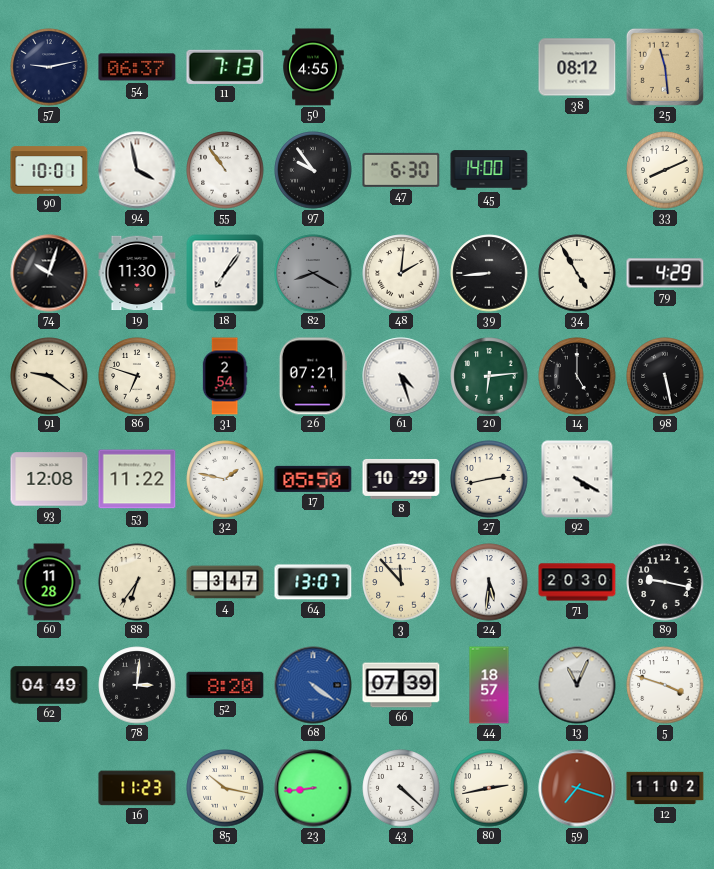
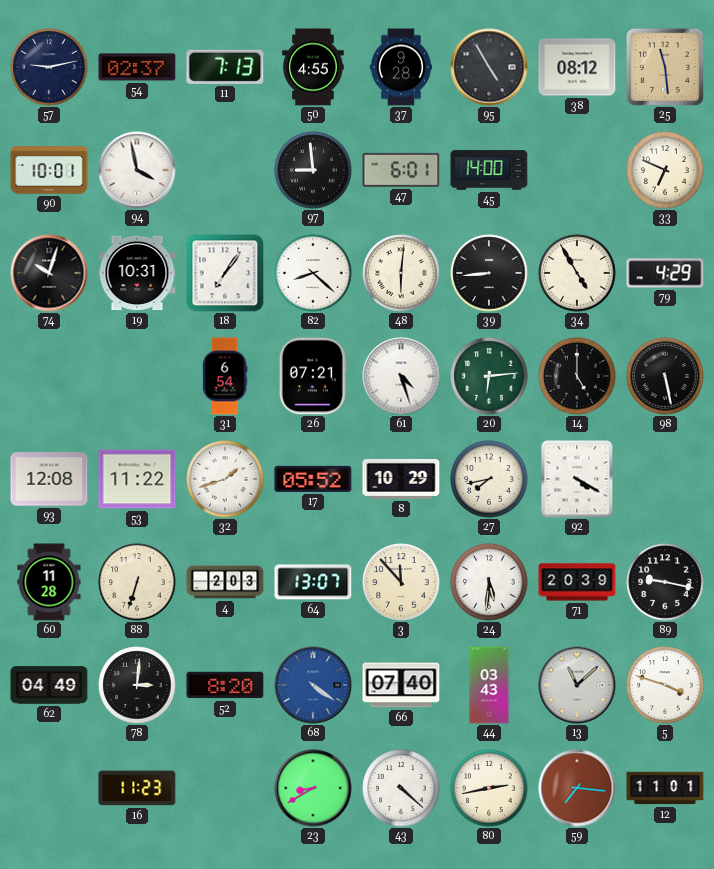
54: 06:37 -> 02:37 (137, 67)
37: none -> 9:28 (401, 67)
95: none -> 4:55 (489, 67)
55: 10:54 -> none (225, 170)
97: 9:54 -> 8:59 (313, 170)
47: 6:30 -> 6:01 (401, 170)
33: 8:11 -> 6:49 (665, 170)
19: 11:30 -> 10:31 (137, 273)
82: 8:20 -> 8:22 (313, 273)
82 dial: grey -> white (313, 273)
48: 2:01 -> 6:01 (401, 273)
91: 9:21 -> none (49, 376)
86: 6:48 -> none (137, 376)
31: 2:54 -> 6:54 (225, 376)
32: 1:47 -> 1:42 (225, 479)
17: 05:50 -> 05:52 (313, 479)
27: 2:43 -> 7:43 (489, 479)
88: 6:36 -> 6:33 (137, 582)
4: 3:47 -> 2:03 (225, 582)
71: 20:30 -> 20:39 (577, 582)
66: 07:39 -> 07:40 (401, 685)
44: 18:57 -> 03:43 (489, 685)
13: 11:04 -> 11:08 (577, 685)
85: 10:17 -> none (225, 788)
23: 8:44 -> 8:40 (313, 788)
59: 7:18 -> 7:16 (577, 788)
12: 11:02 -> 11:01 (665, 788)
